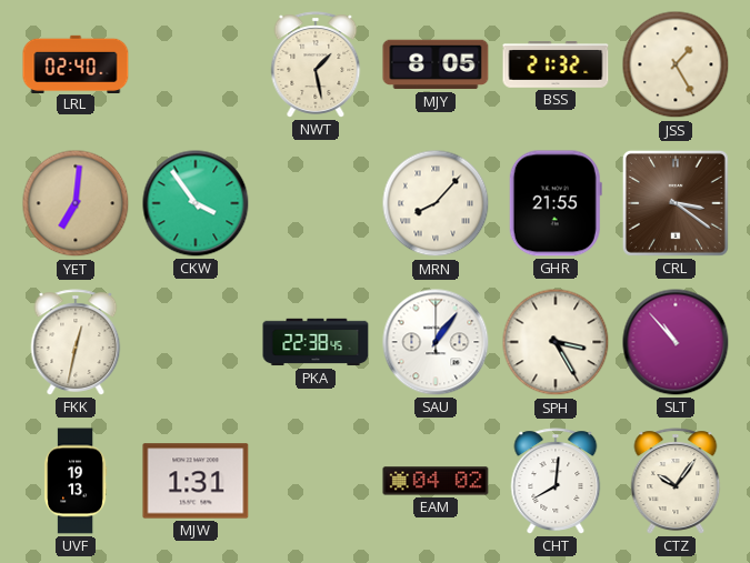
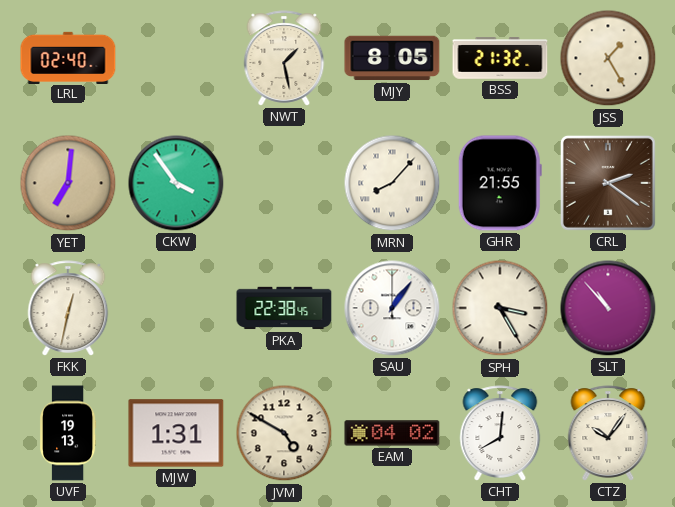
CRL: 3:21 -> 2:21 (608, 183)
JVM: none -> 4:50 (284, 433)
